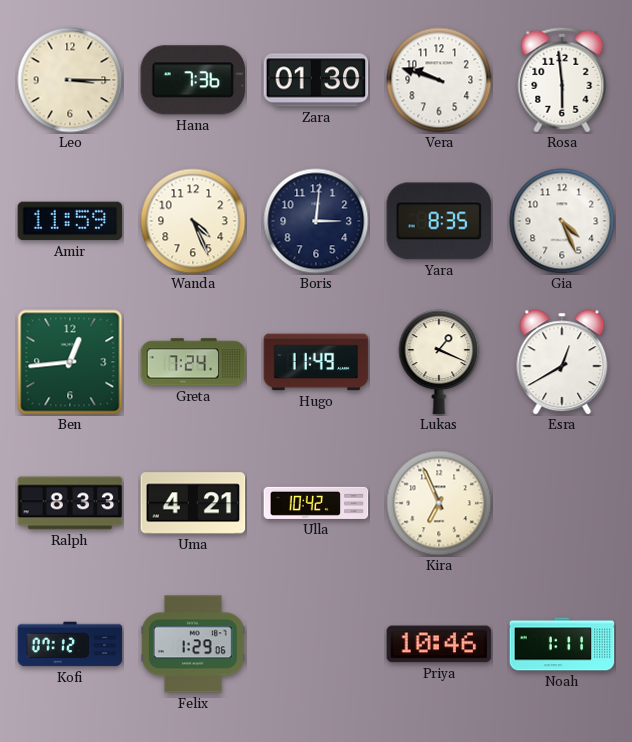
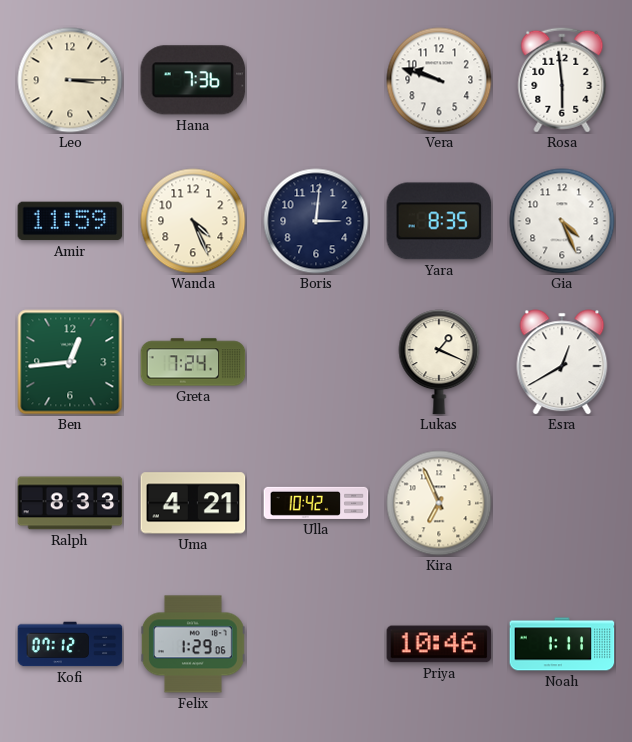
Zara: 01:30 -> none (316, 80)
Hugo: 11:49 -> none (316, 362)
